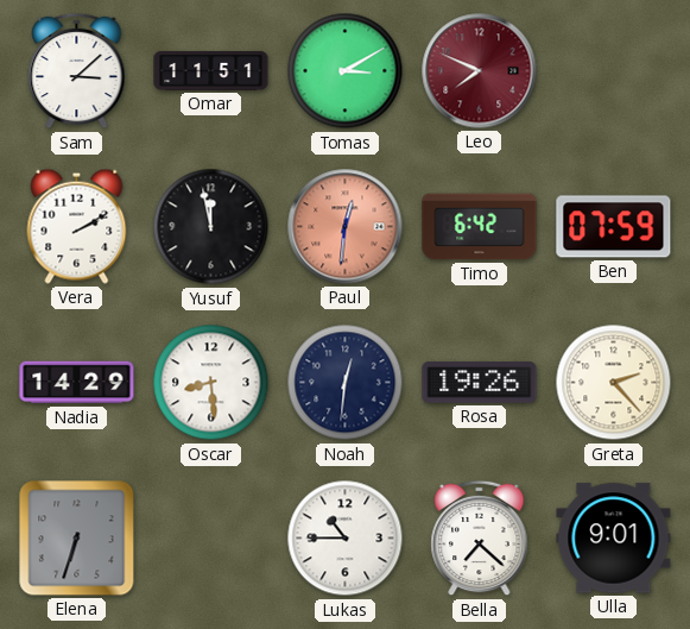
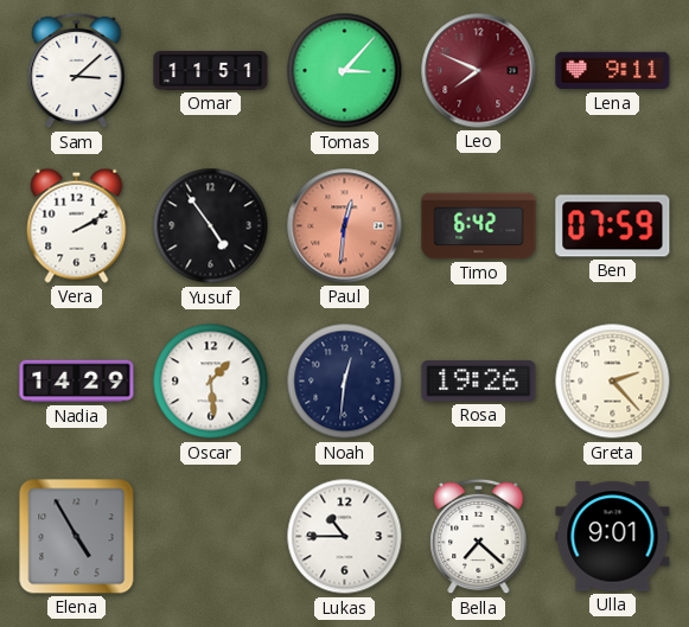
Tomas: 3:10 -> 3:07 (345, 71)
Lena: none -> 9:11 (613, 71)
Yusuf: 11:58 -> 4:54 (211, 226)
Oscar: 8:29 -> 1:29 (211, 382)
Elena: 6:33 -> 4:55 (77, 537)
